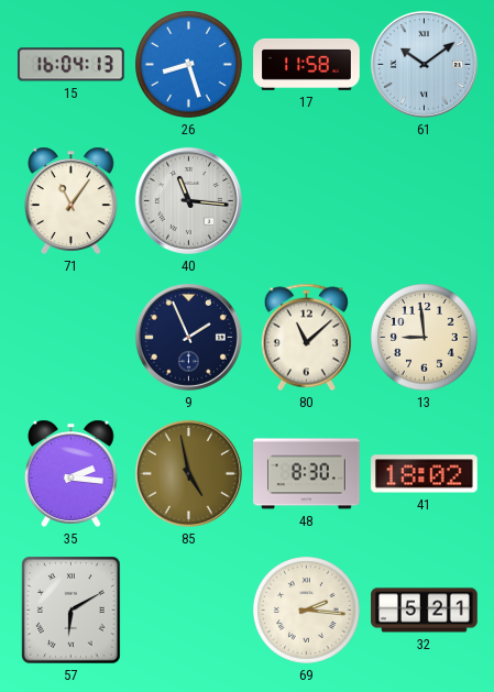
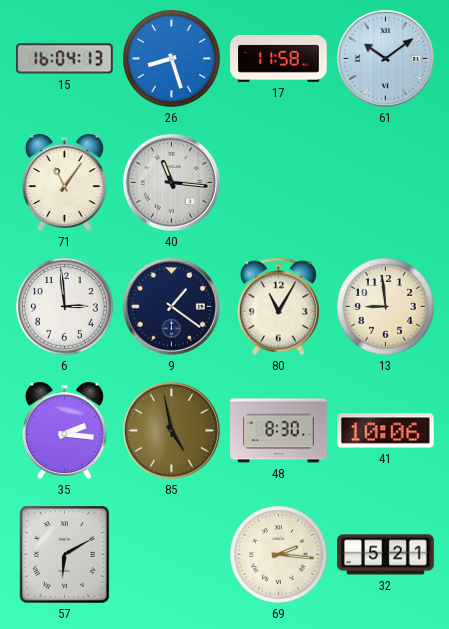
6: none -> 2:59 (65, 307)
9: 1:56 -> 1:21 (171, 306)
80: 11:08 -> 11:05 (278, 307)
41: 18:02 -> 10:06 (386, 431)
